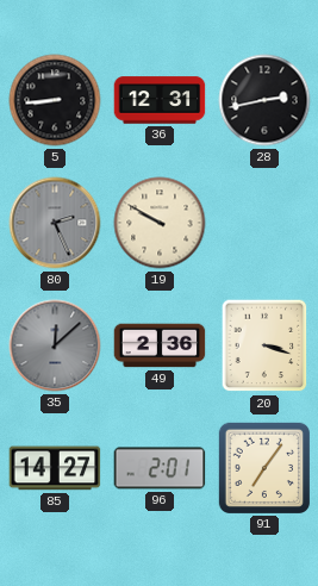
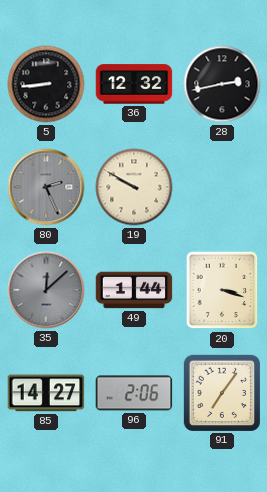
36: 12:31 -> 12:32 (134, 84)
49: 2:36 -> 1:44 (134, 290)
96: 2:01 -> 2:06 (134, 393)
